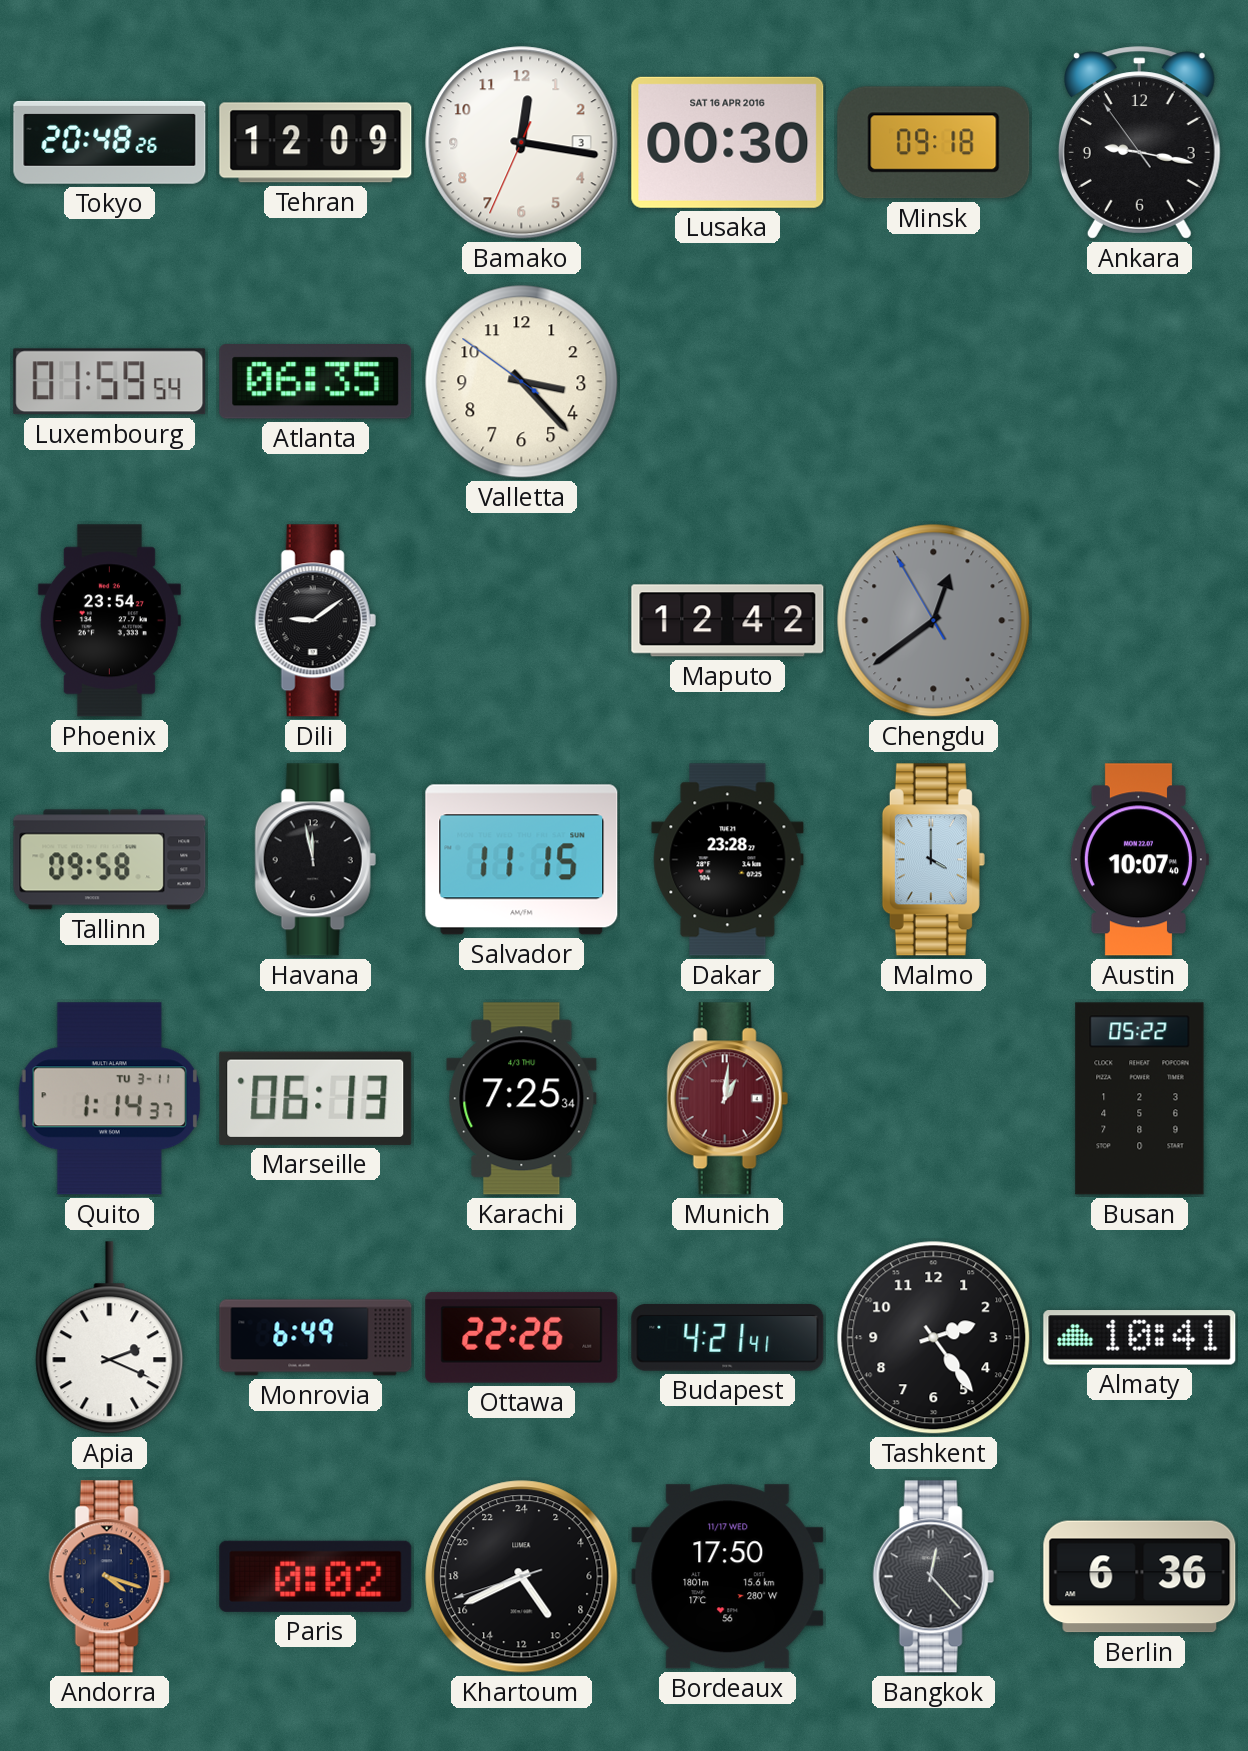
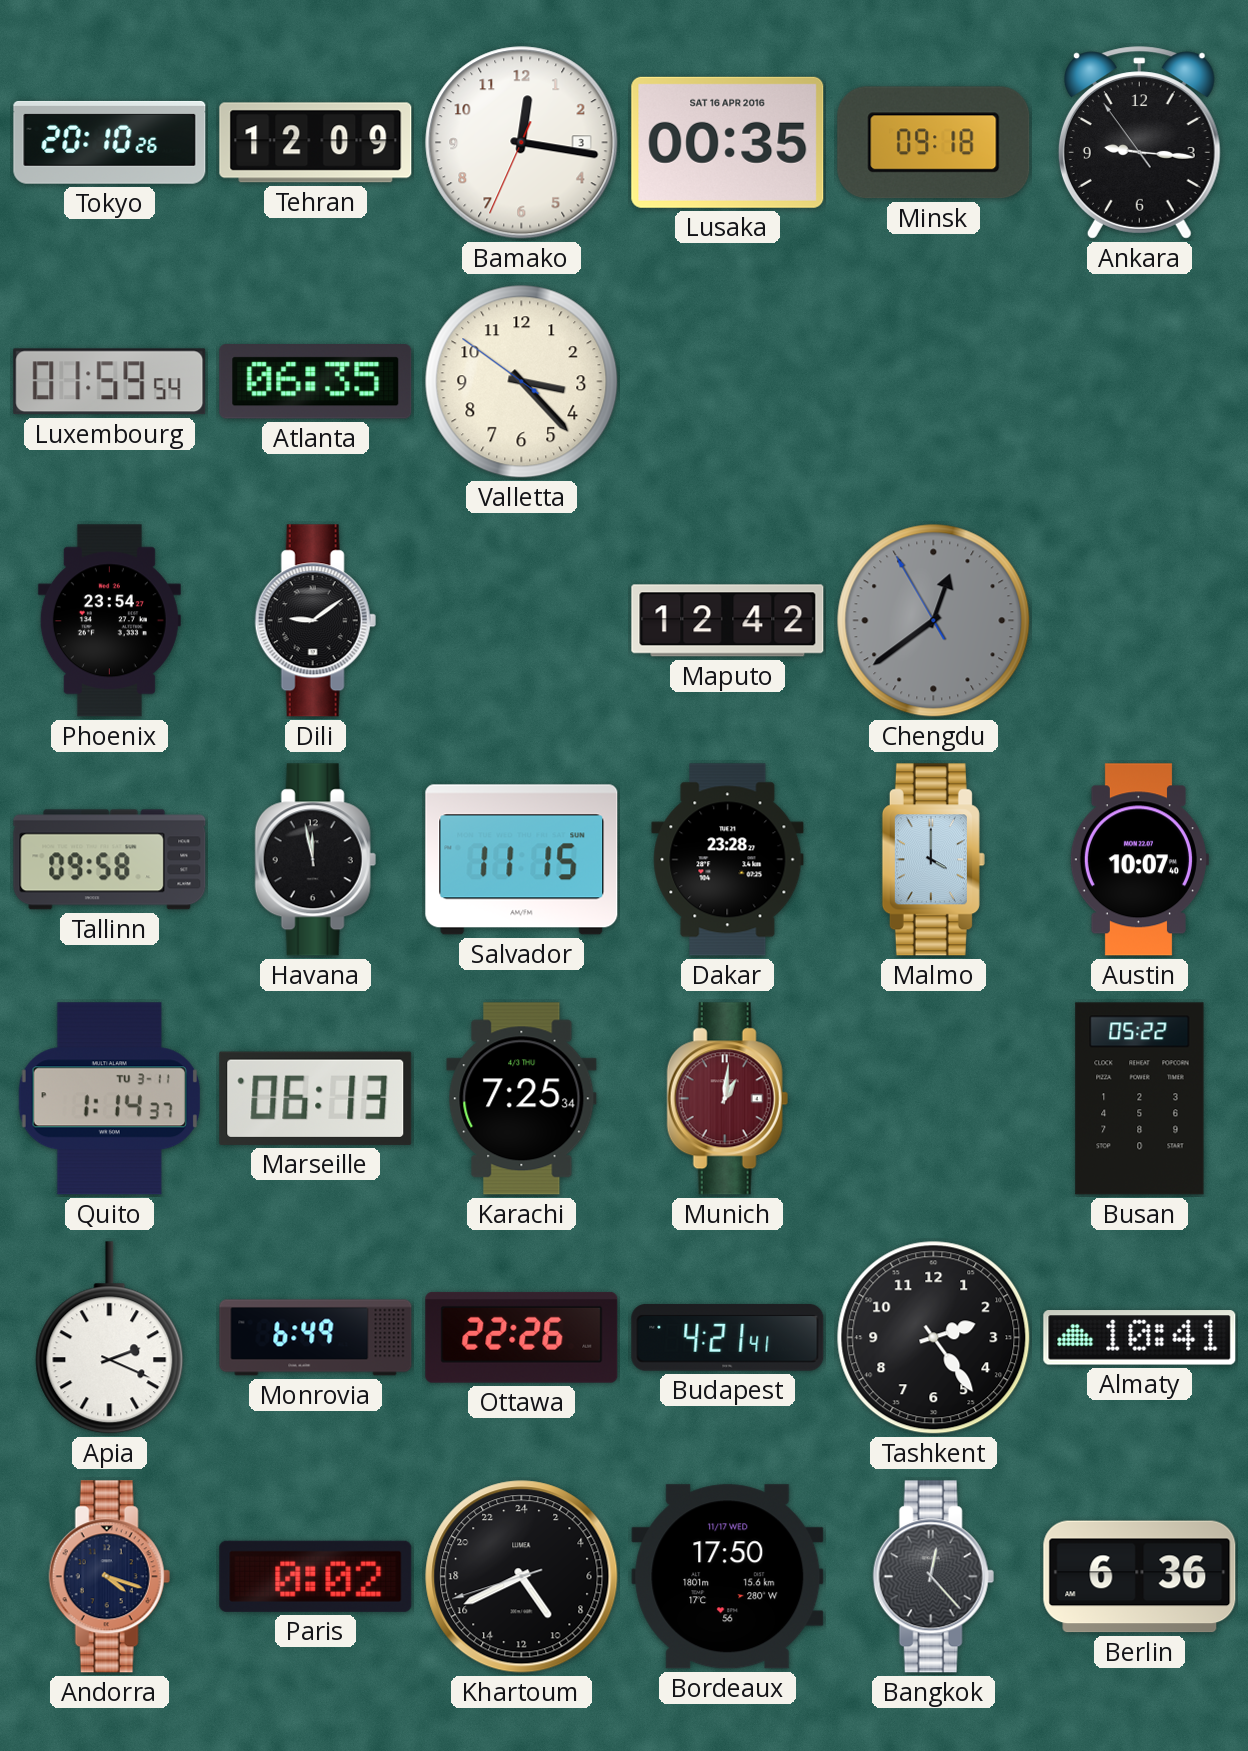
Tokyo: 20:48 -> 20:10 (110, 142)
Lusaka: 00:30 -> 00:35 (728, 142)
Ankara: 9:16 -> 9:15 (1139, 143)
